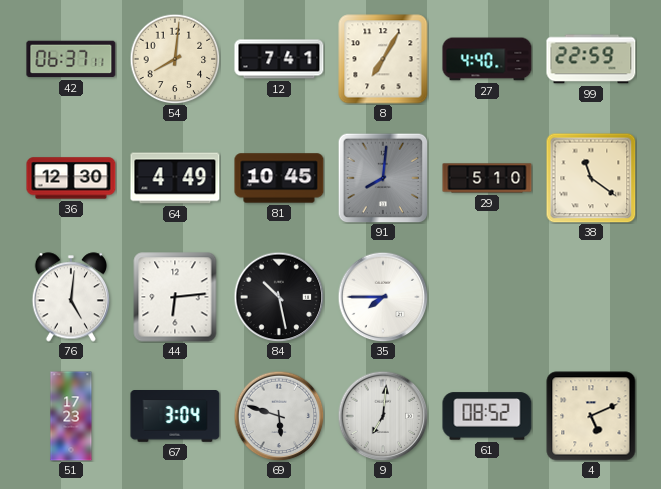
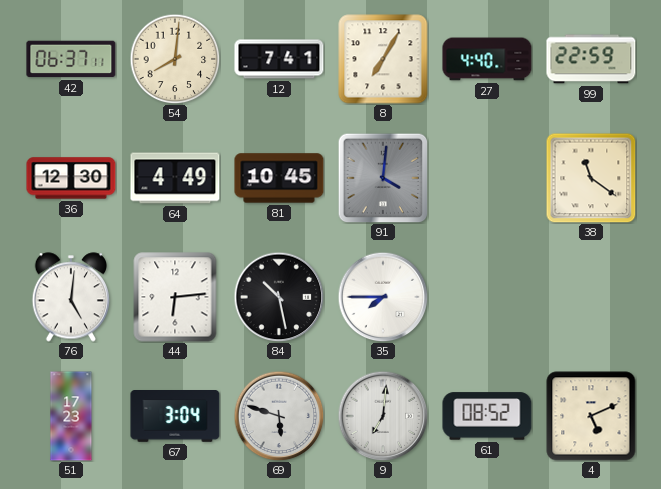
91: 8:01 -> 4:01 (383, 178)
29: 5:10 -> none (487, 178)
